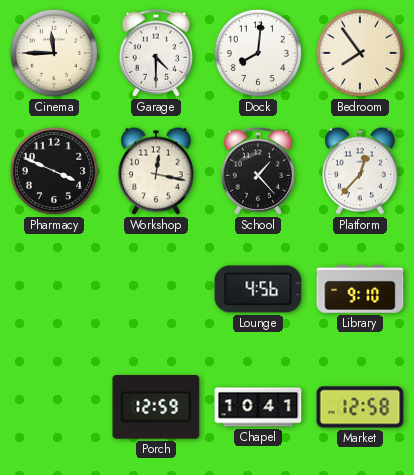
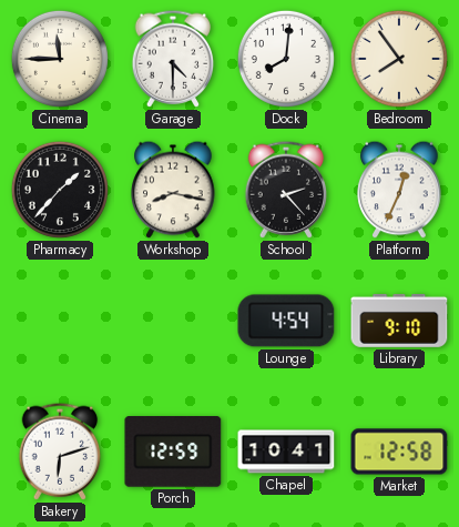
Pharmacy: 3:49 -> 1:37 (60, 190)
Workshop: 12:17 -> 8:17 (173, 190)
School: 1:23 -> 2:23 (286, 190)
Platform: 12:37 -> 12:34 (399, 190)
Lounge: 4:56 -> 4:54 (286, 321)
Bakery: none -> 6:12 (60, 452)
